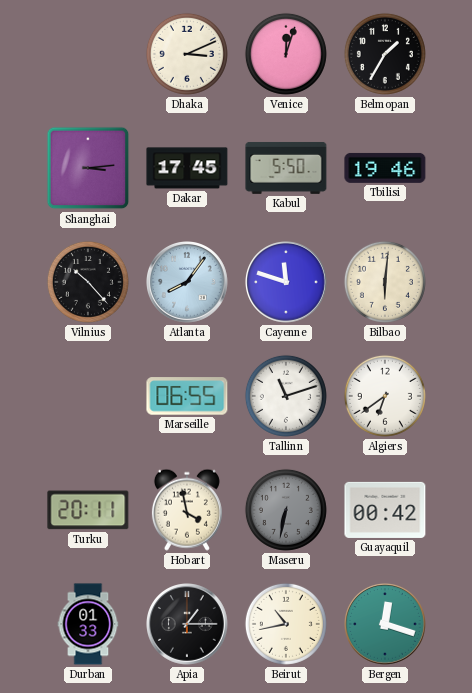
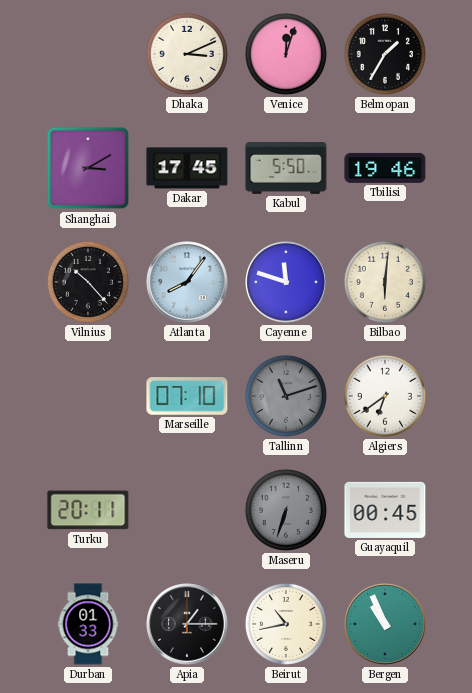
Shanghai: 3:14 -> 3:10 (88, 168)
Marseille: 06:55 -> 07:10 (187, 396)
Tallinn dial: white -> grey (286, 396)
Hobart: 3:58 -> none (187, 510)
Maseru: 6:32 -> 6:33 (286, 510)
Guayaquil: 00:42 -> 00:45 (385, 510)
Bergen: 12:18 -> 10:56 (386, 625)
